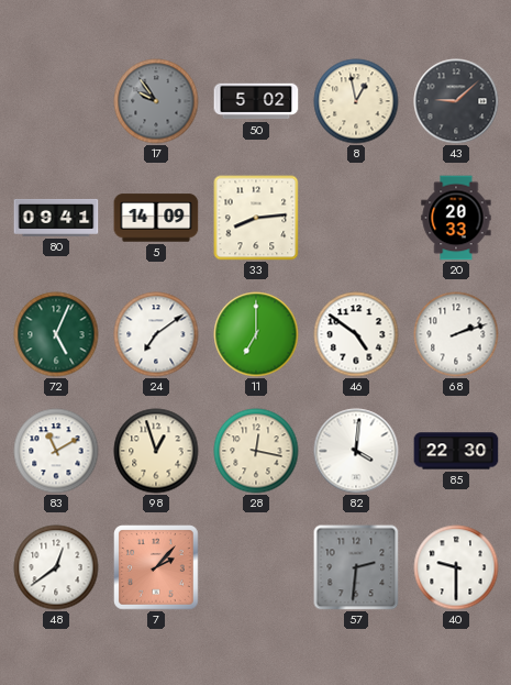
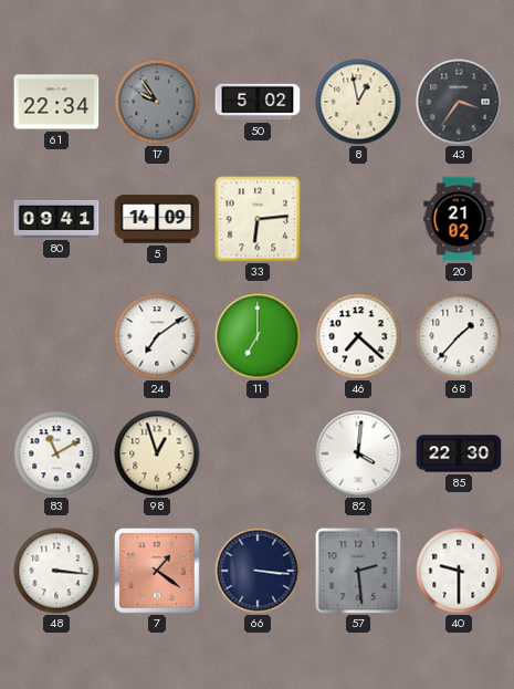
61: none -> 22:34 (56, 102)
43: 9:08 -> 3:36 (459, 102)
33: 8:14 -> 6:14 (258, 219)
20: 20:33 -> 21:02 (459, 219)
72: 5:04 -> none (56, 334)
46: 4:51 -> 7:22 (358, 336)
68: 2:12 -> 1:37 (459, 336)
28: 12:17 -> none (256, 451)
48: 12:39 -> 3:16 (56, 571)
7: 2:07 -> 1:21 (158, 572)
66: none -> 3:16 (258, 571)
57: 2:31 -> 2:29 (358, 571)
